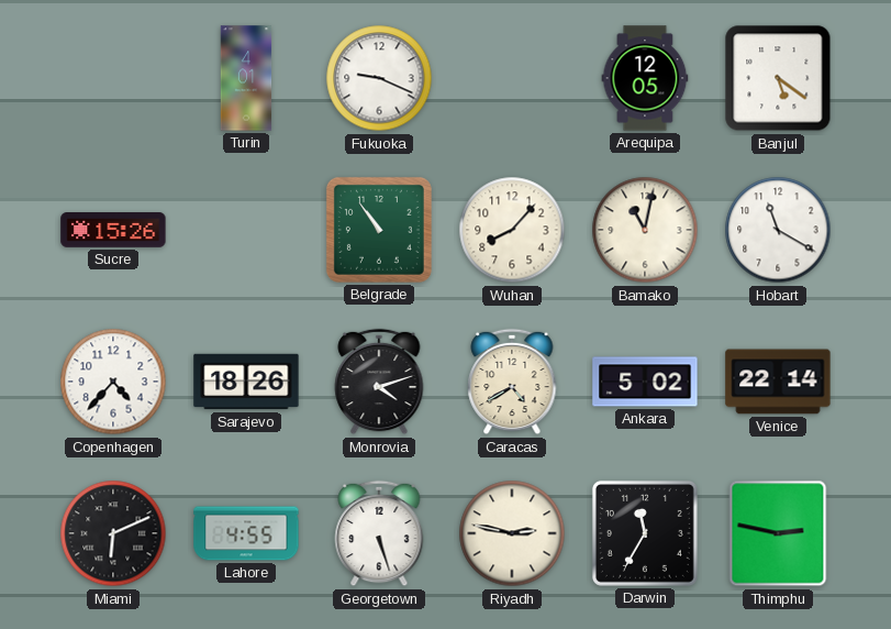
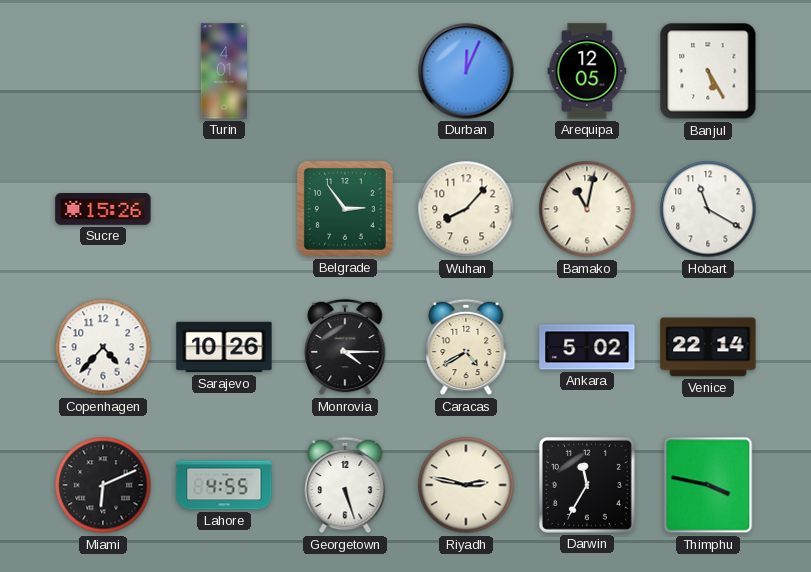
Fukuoka: 9:19 -> none (379, 78)
Durban: none -> 12:04 (466, 71)
Banjul: 5:21 -> 5:25 (708, 71)
Belgrade: 10:54 -> 2:54 (345, 209)
Sarajevo: 18:26 -> 10:26 (224, 347)
Monrovia: 4:12 -> 4:15 (345, 347)
Thimphu: 2:47 -> 3:47 (708, 485)
